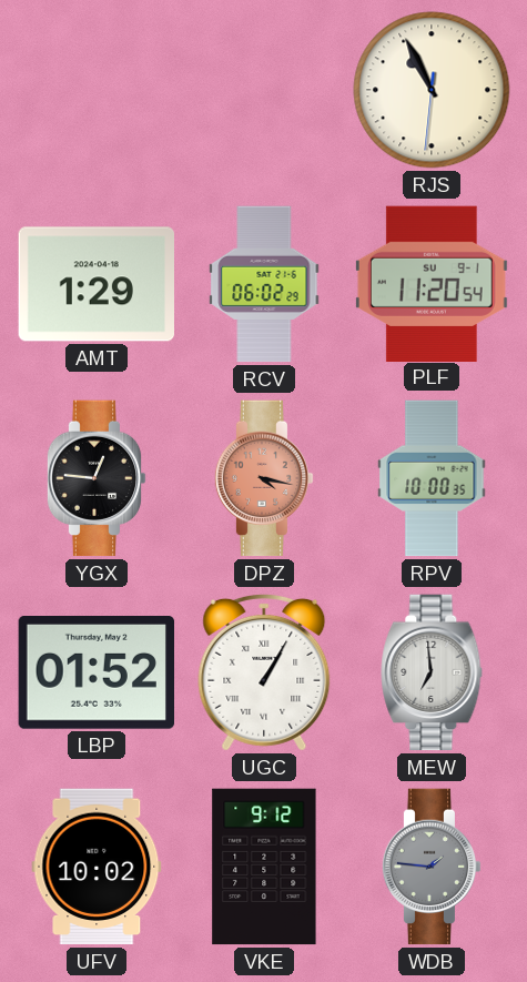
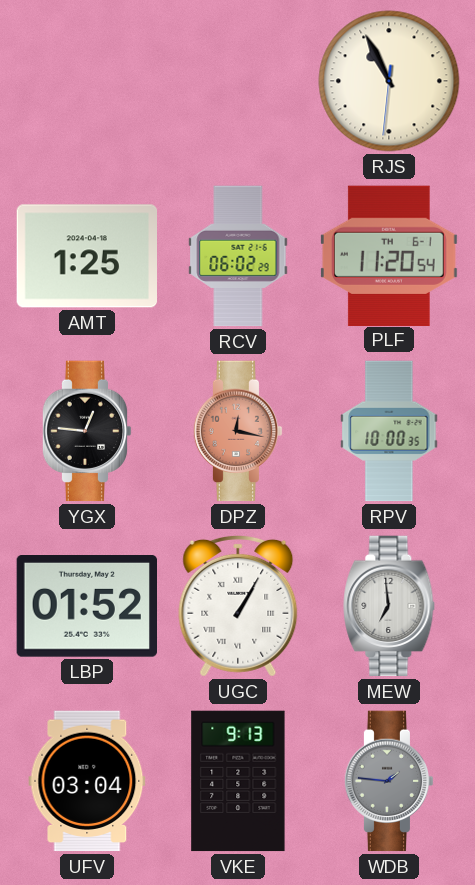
AMT: 1:29 -> 1:25 (86, 256)
PLF date: SU 9-1 -> TH 6-1 (389, 255)
DPZ: 4:17 -> 12:17 (238, 431)
UFV: 10:02 -> 03:04 (87, 781)
VKE: 9:12 -> 9:13 (238, 781)
